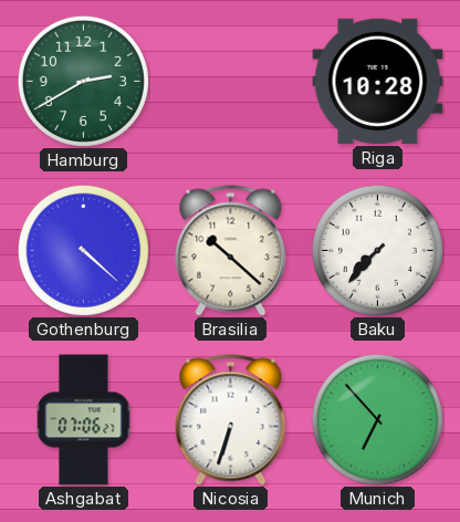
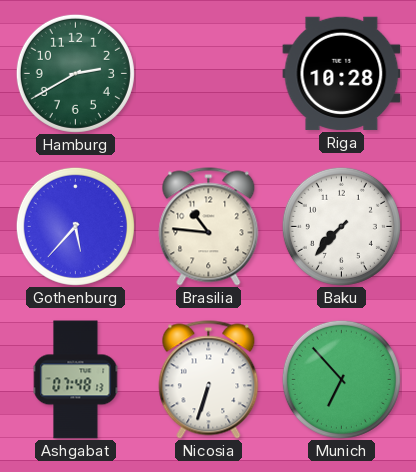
Gothenburg: 4:22 -> 5:37 (75, 226)
Brasilia: 10:22 -> 10:46 (209, 227)
Ashgabat: 07:06 -> 07:48 (76, 380)
